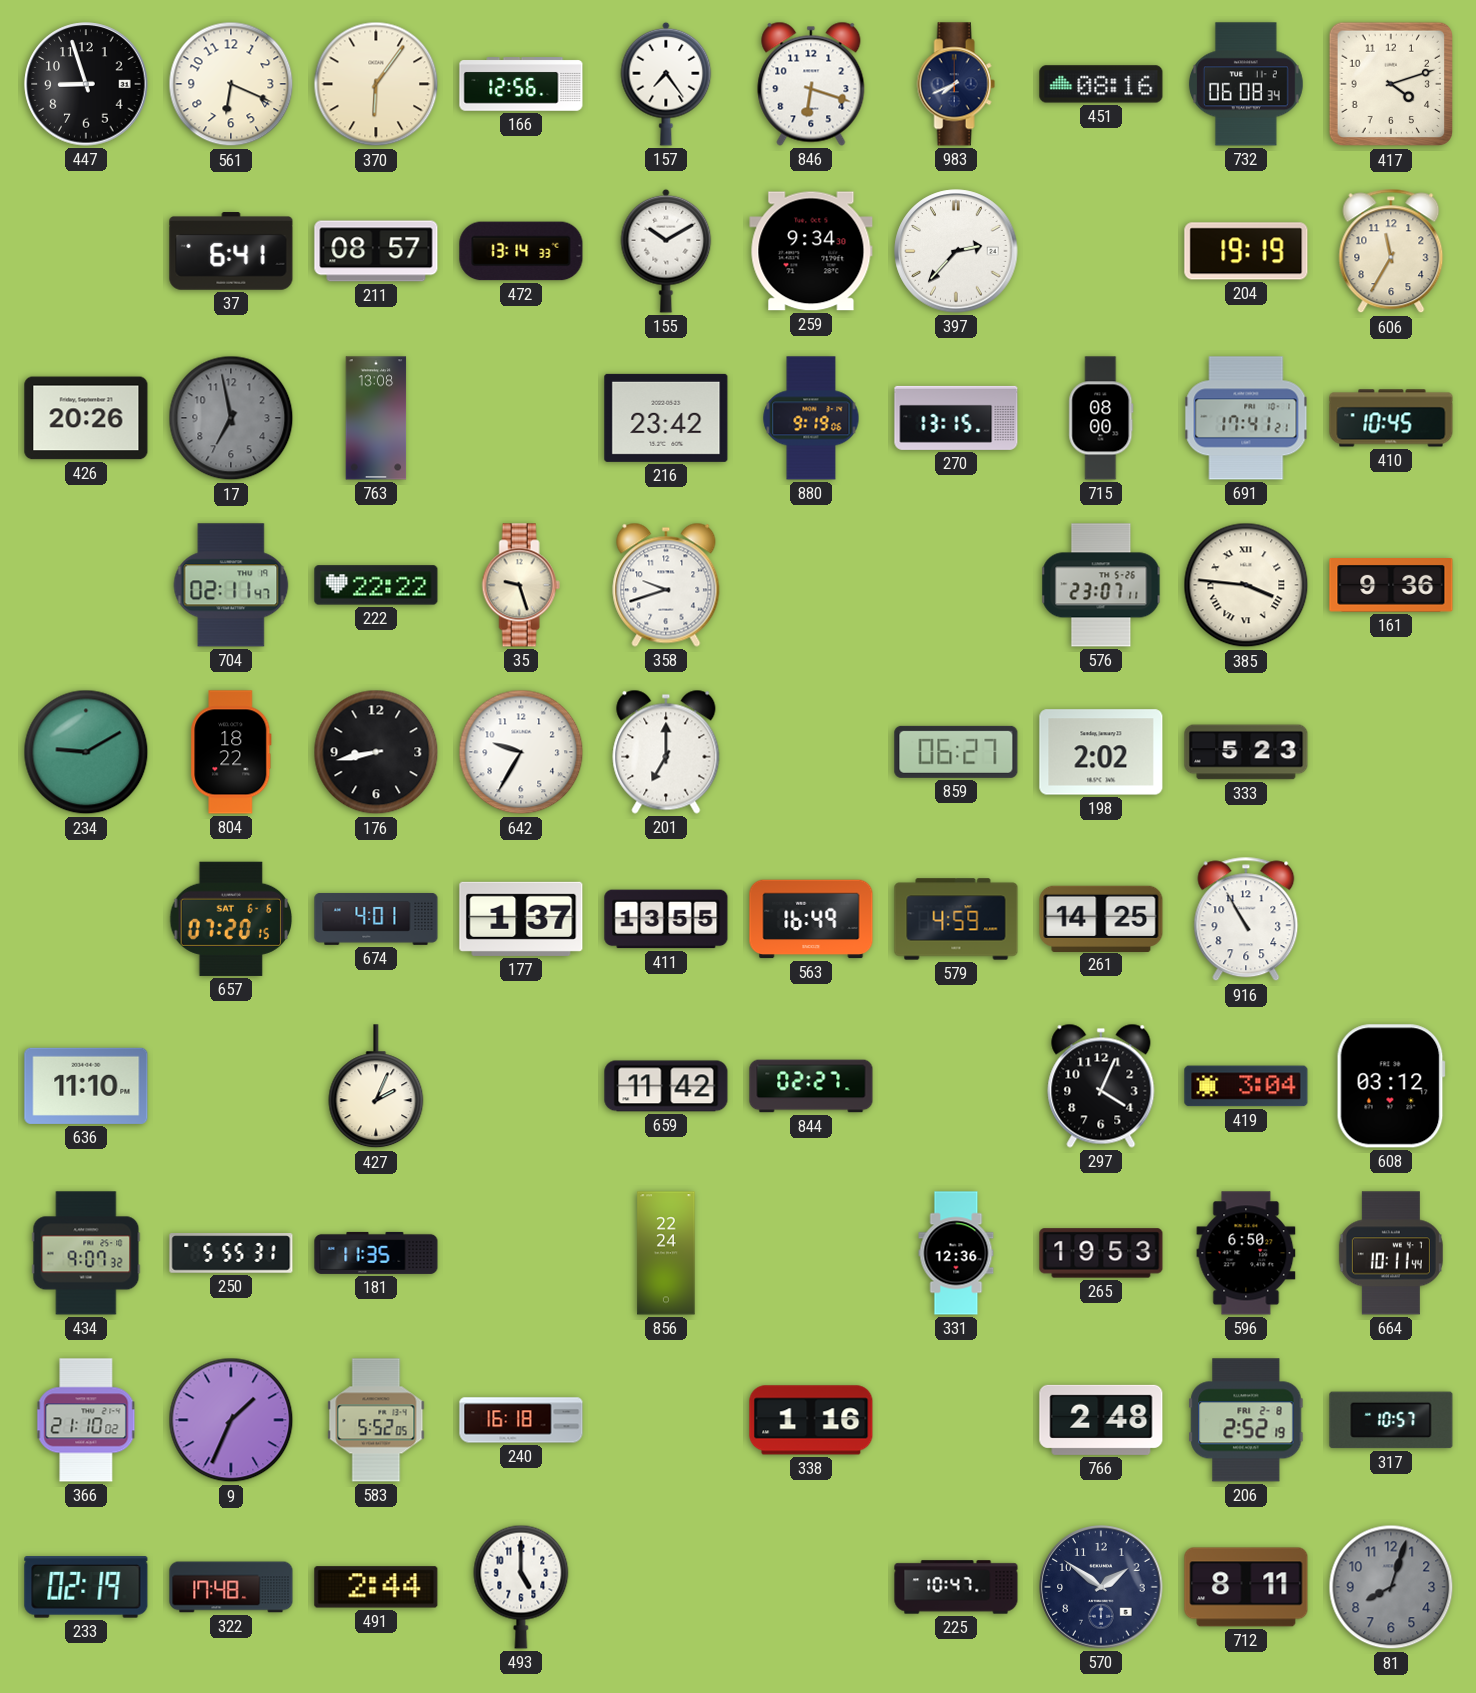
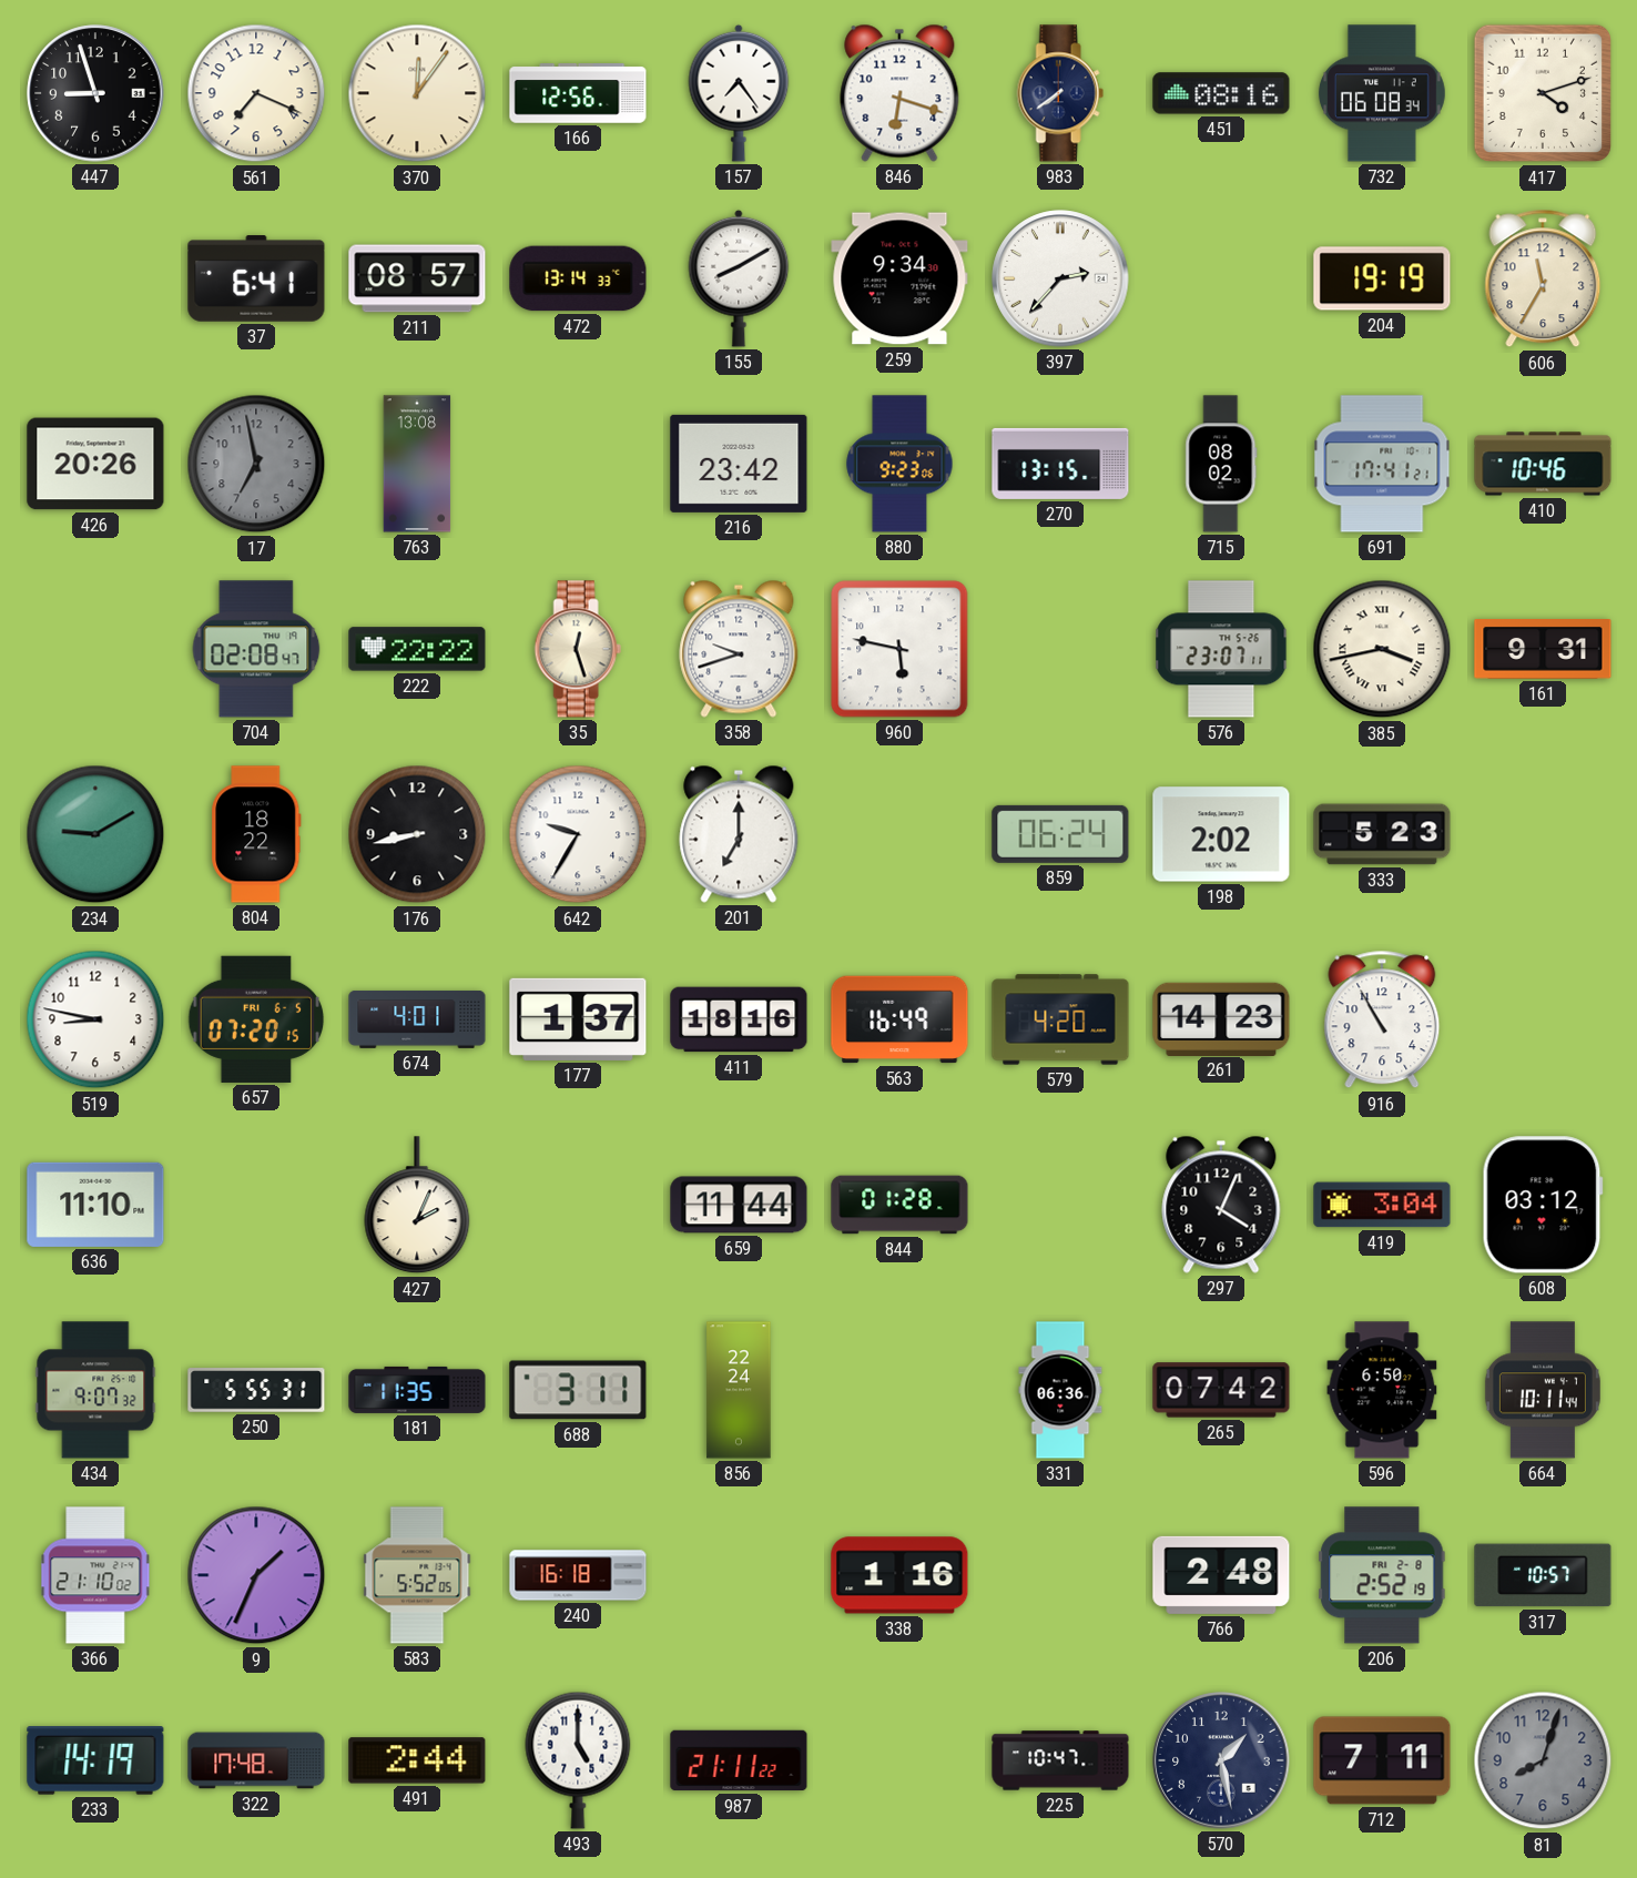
561: 6:19 -> 7:19 (256, 93)
370: 6:06 -> 12:06 (417, 93)
983: 7:41 -> 7:39 (1060, 93)
155: 10:10 -> 8:10 (739, 278)
880: 9:19 -> 9:23 (899, 464)
715: 08:00 -> 08:02 (1221, 464)
410: 10:45 -> 10:46 (1543, 464)
704: 02:11 -> 02:08 (256, 649)
35: 9:27 -> 12:27 (578, 649)
960: none -> 5:47 (899, 649)
385: 3:46 -> 3:43 (1382, 649)
161: 9:36 -> 9:31 (1543, 650)
859: 06:27 -> 06:24 (1060, 834)
519: none -> 8:47 (95, 1019)
657 date: SAT 6-6 -> FRI 6-5 (256, 1019)
411: 13:55 -> 18:16 (739, 1019)
579: 4:59 -> 4:20 (1060, 1019)
261: 14:25 -> 14:23 (1221, 1018)
659: 11:42 -> 11:44 (739, 1205)
844: 02:27 -> 01:28 (899, 1205)
688: none -> 3:11 (578, 1390)
331: 12:36 -> 06:36 (1060, 1390)
265: 19:53 -> 07:42 (1221, 1390)
233: 02:19 -> 14:19 (95, 1760)
987: none -> 21:11 (739, 1760)
570: 1:51 -> 1:28 (1221, 1760)
712: 8:11 -> 7:11 (1382, 1760)
